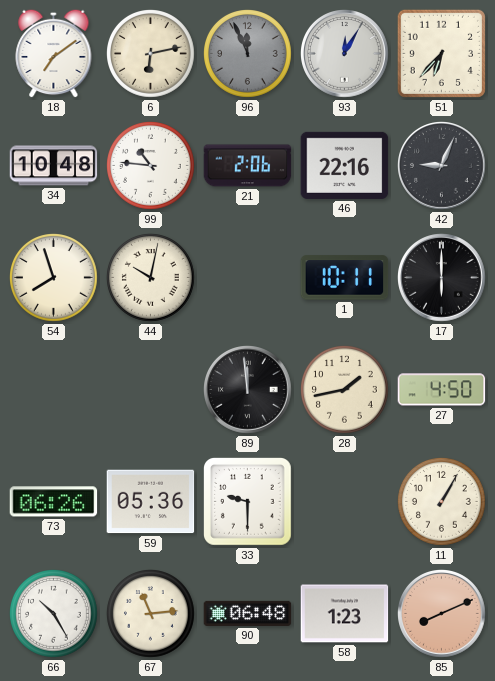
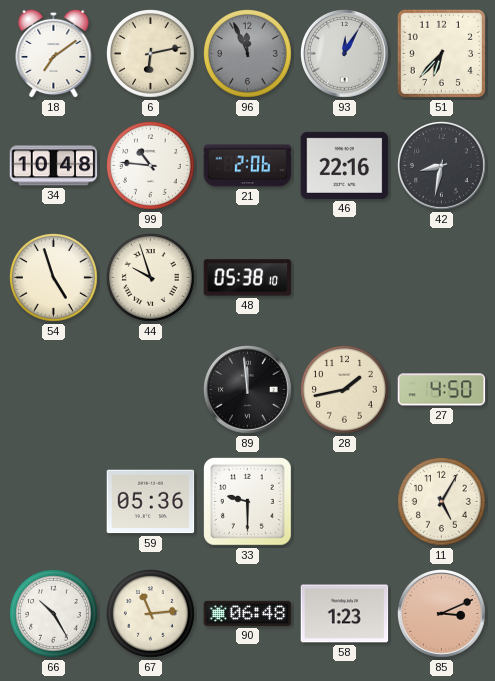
42: 9:04 -> 8:32 (442, 166)
54: 7:57 -> 4:57 (54, 278)
44: 10:02 -> 9:57 (151, 278)
48: none -> 05:38 (248, 278)
1: 10:11 -> none (345, 278)
17: 6:00 -> none (442, 278)
73: 06:26 -> none (54, 502)
11: 1:05 -> 5:05 (442, 502)
85: 8:11 -> 3:11 (442, 614)
